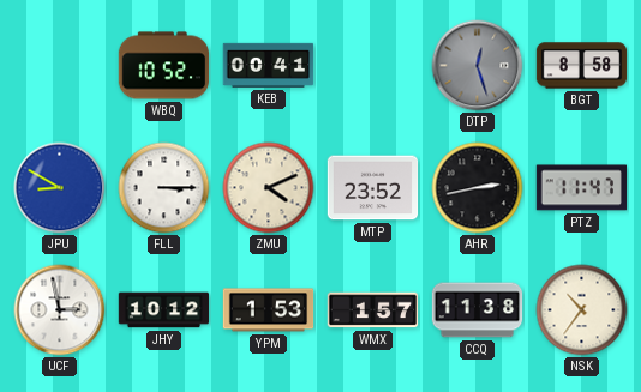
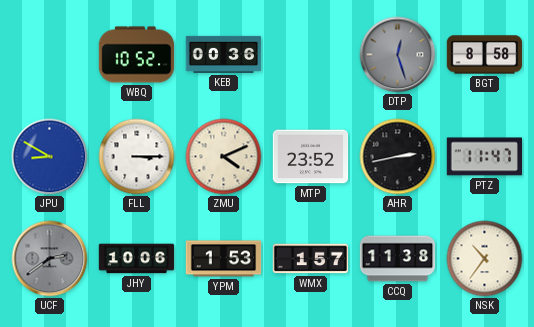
KEB: 00:41 -> 00:36 (224, 54)
UCF: 2:58 -> 2:39 (50, 259)
UCF dial: white -> grey (50, 259)
JHY: 10:12 -> 10:06 (137, 259)
